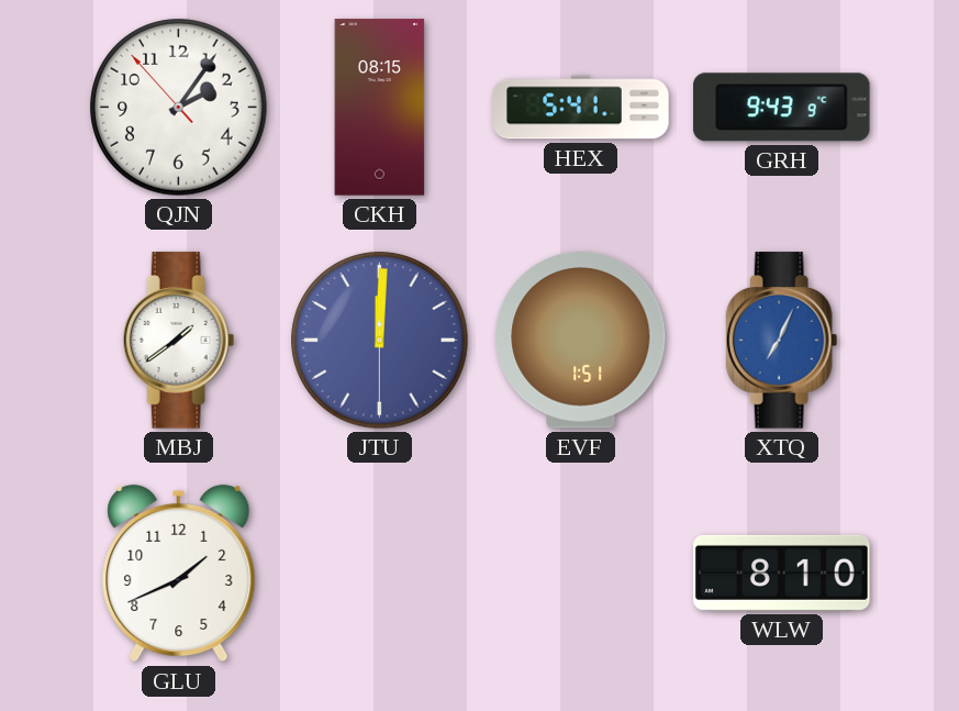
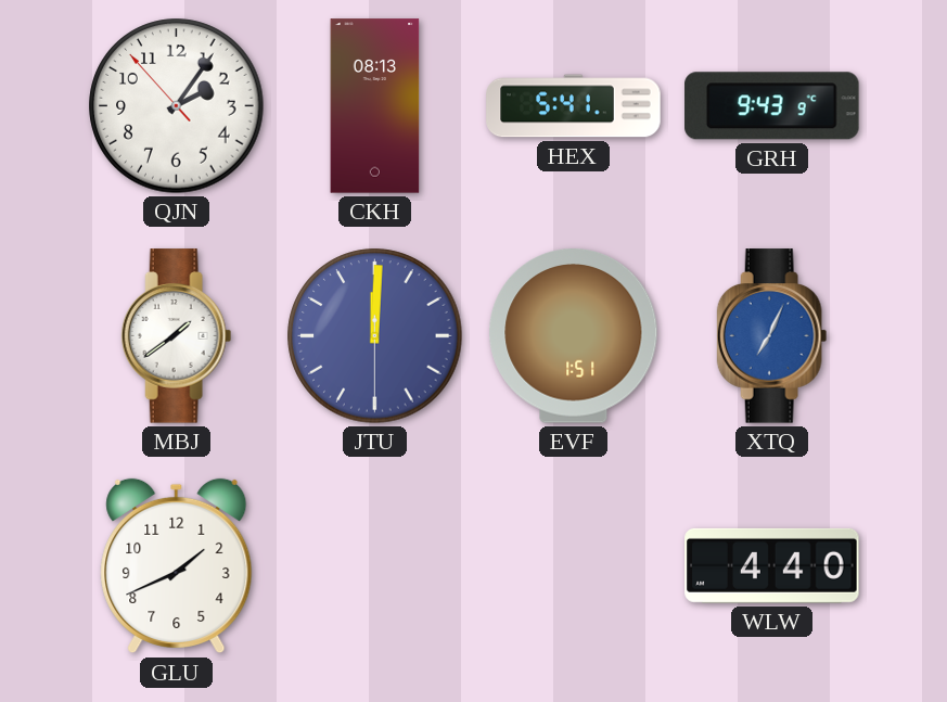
CKH: 08:15 -> 08:13 (375, 106)
WLW: 8:10 -> 4:40 (772, 565)
